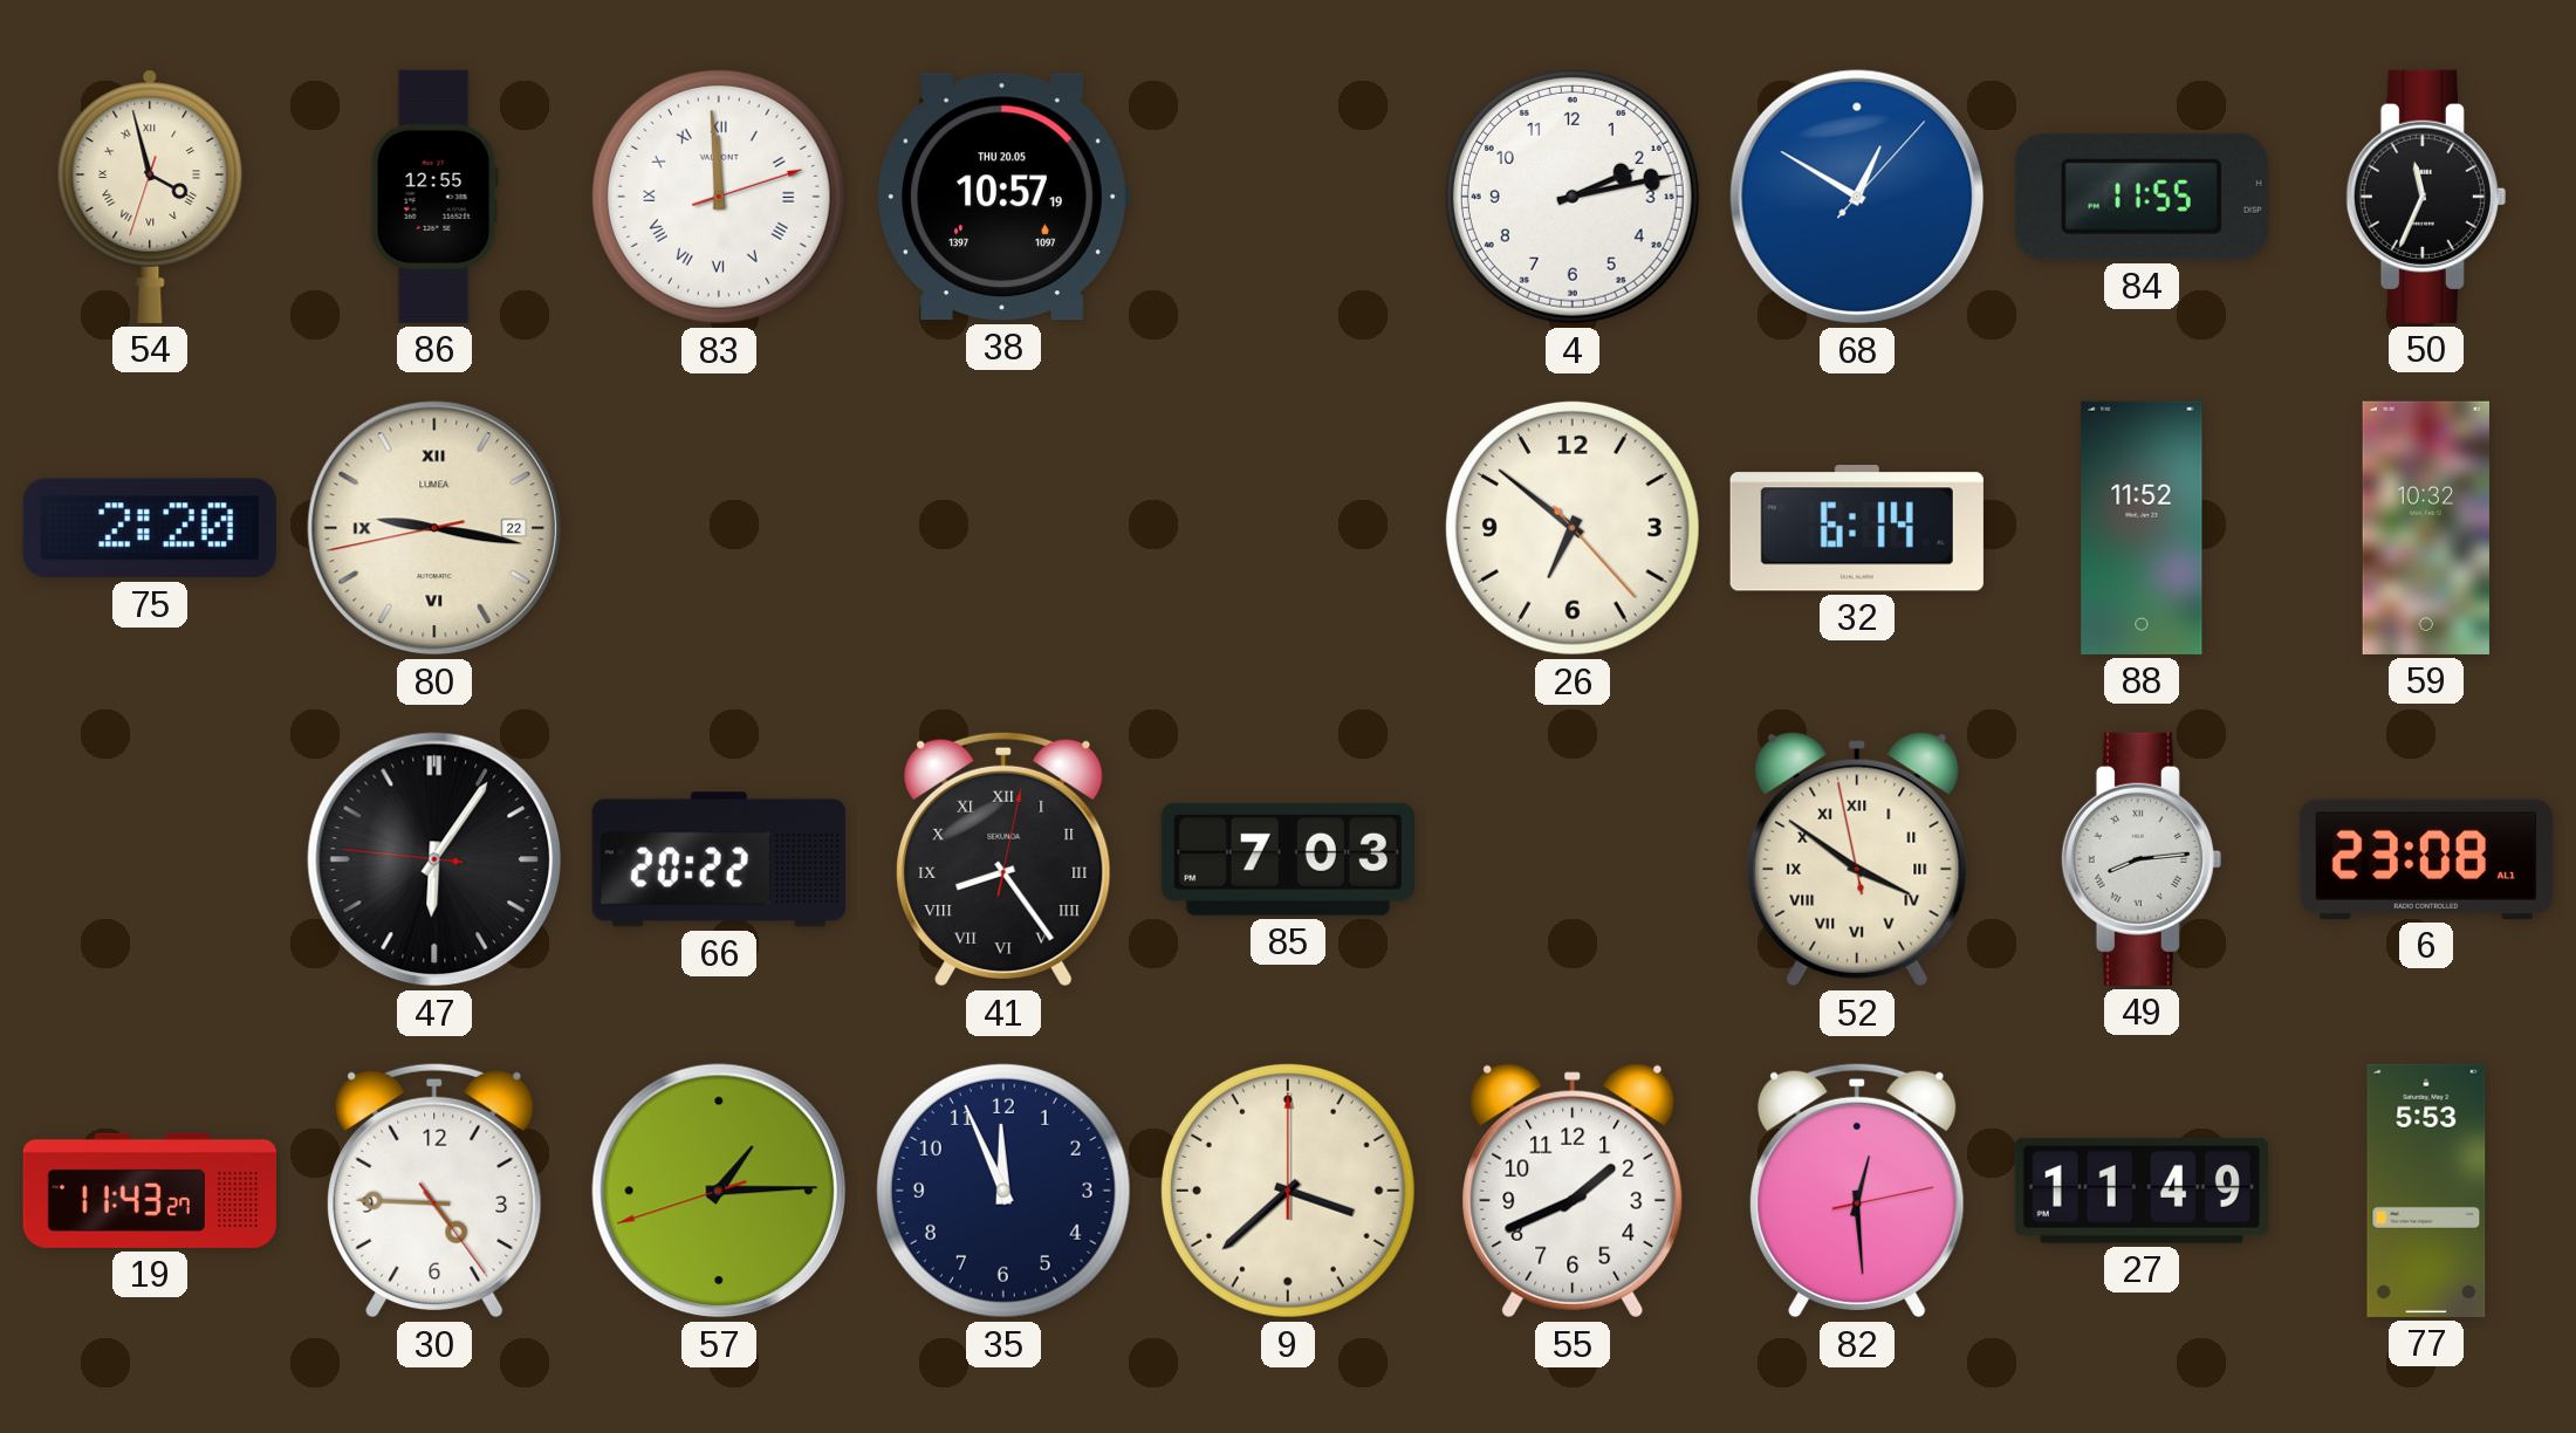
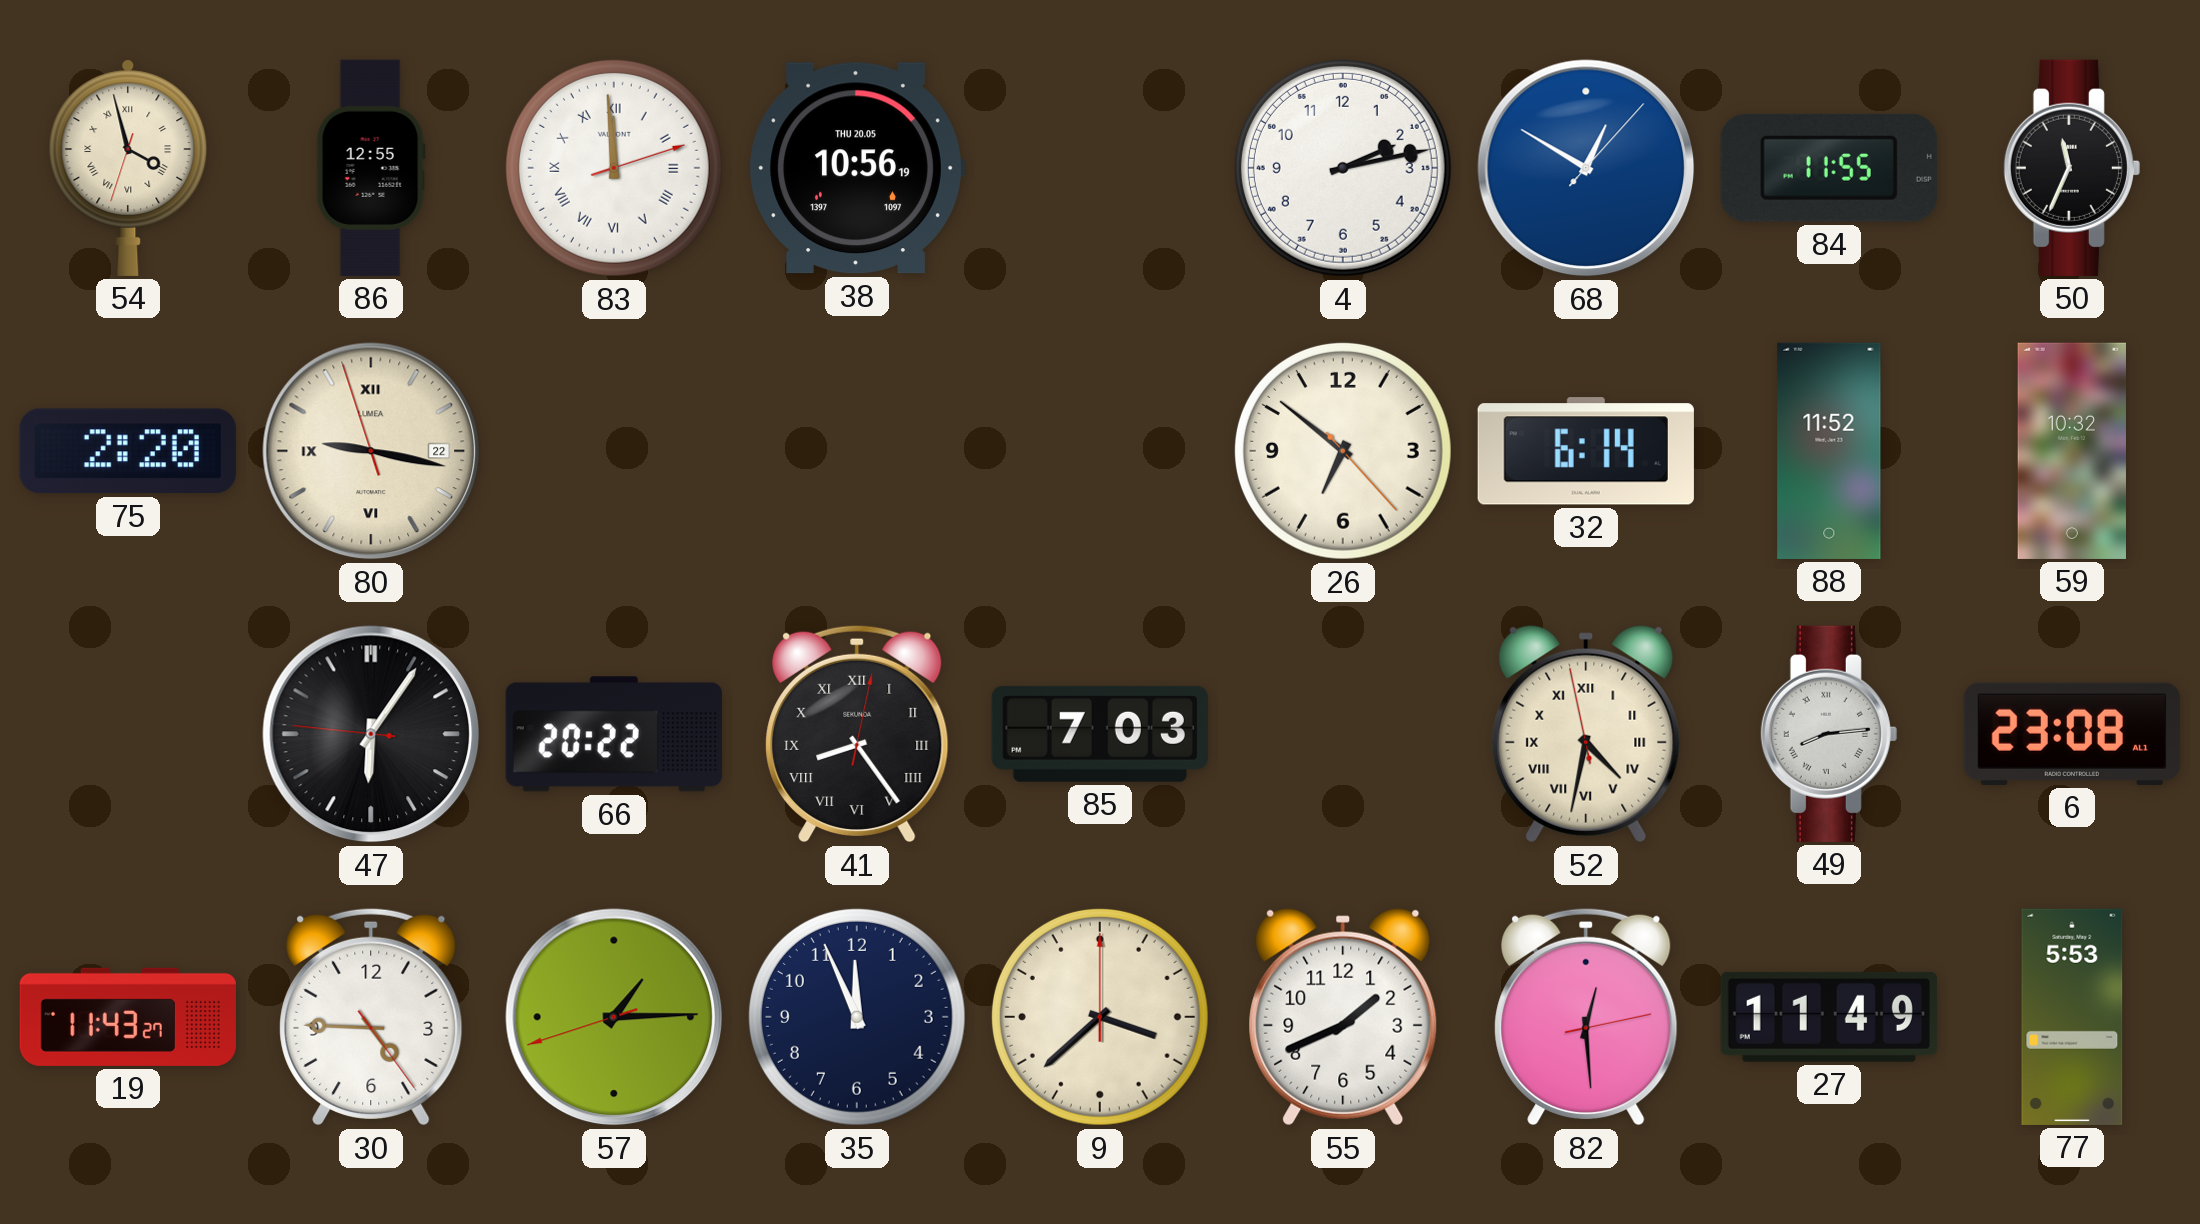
38: 10:57 -> 10:56 (857, 168)
80: 9:16:43 -> 9:16:57 (371, 451)
52: 3:50 -> 4:31 (1586, 734)
